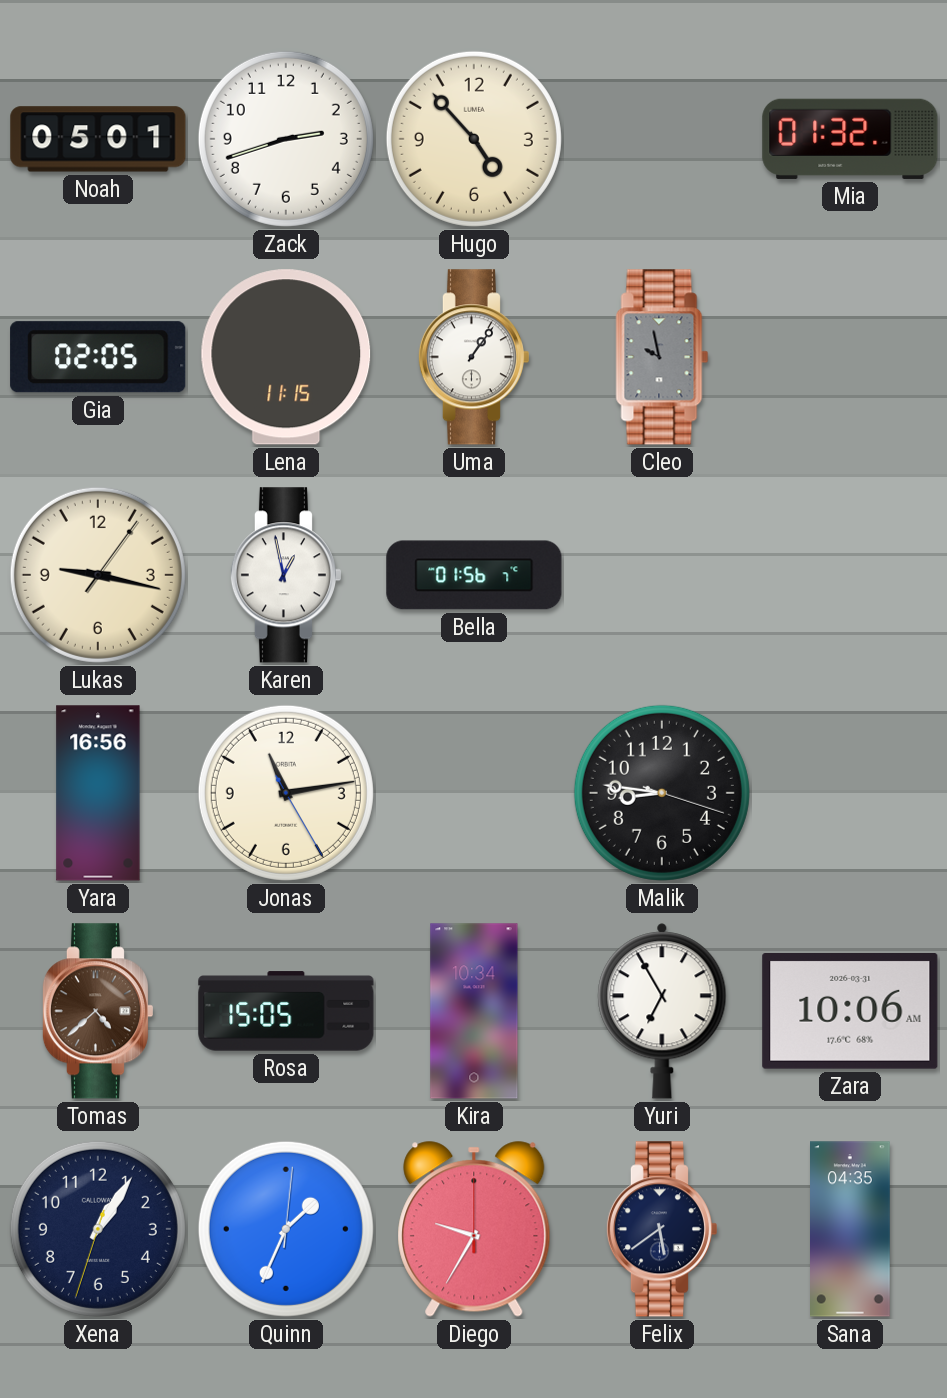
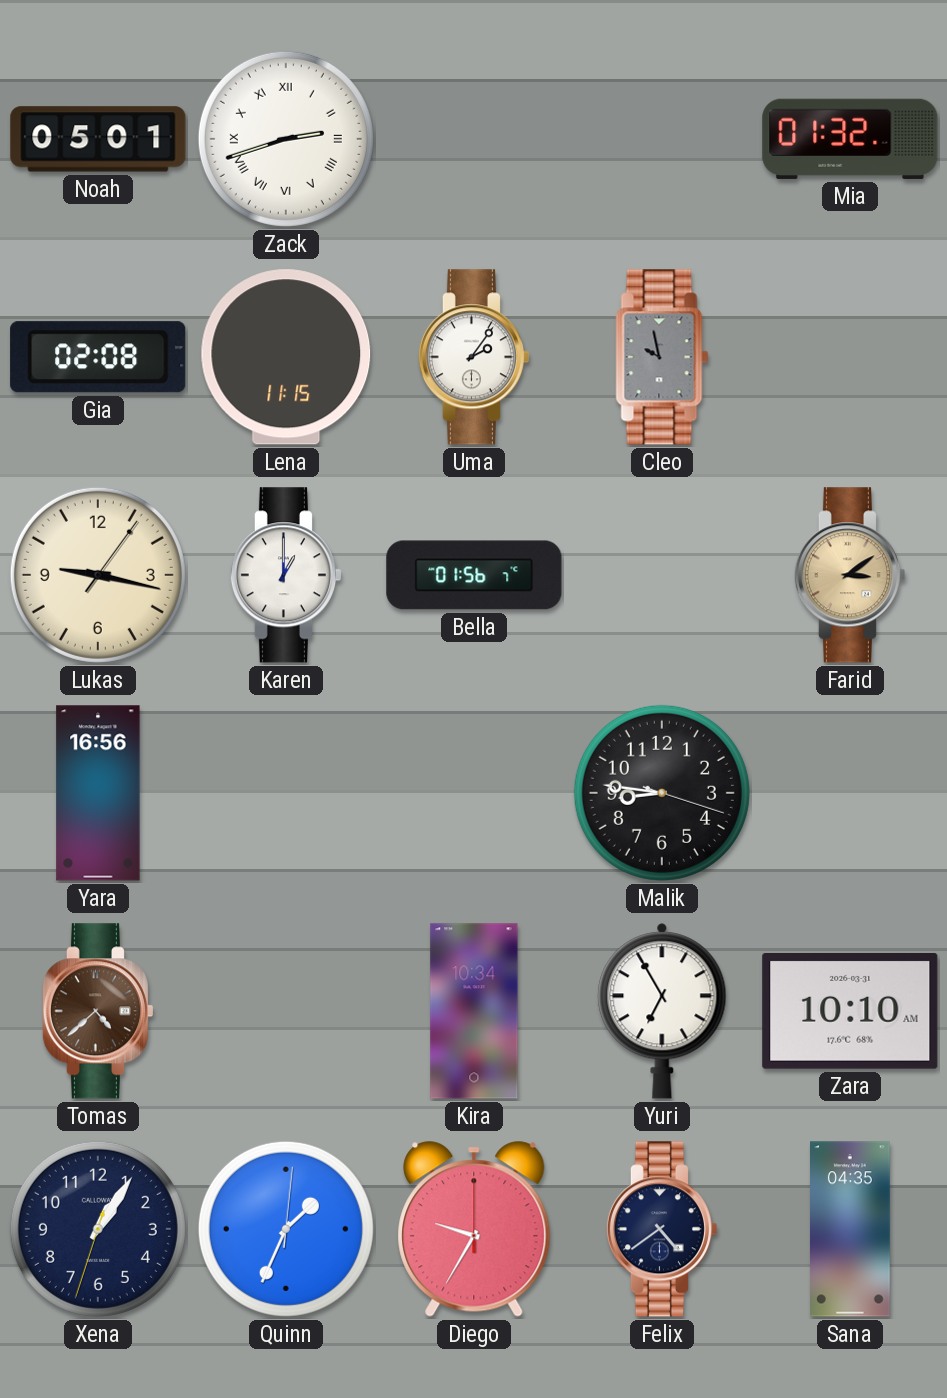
Zack numerals: Arabic -> Roman (286, 139)
Hugo: 4:53 -> none (474, 139)
Gia: 02:05 -> 02:08 (98, 357)
Uma: 1:06 -> 2:06 (473, 357)
Karen: 12:58 -> 1:00 (285, 575)
Farid: none -> 3:09 (849, 575)
Jonas: 11:13 -> none (286, 793)
Rosa: 15:05 -> none (286, 1011)
Zara: 10:06 -> 10:10 (850, 1012)
Felix: 5:39 -> 4:39 (661, 1229)
